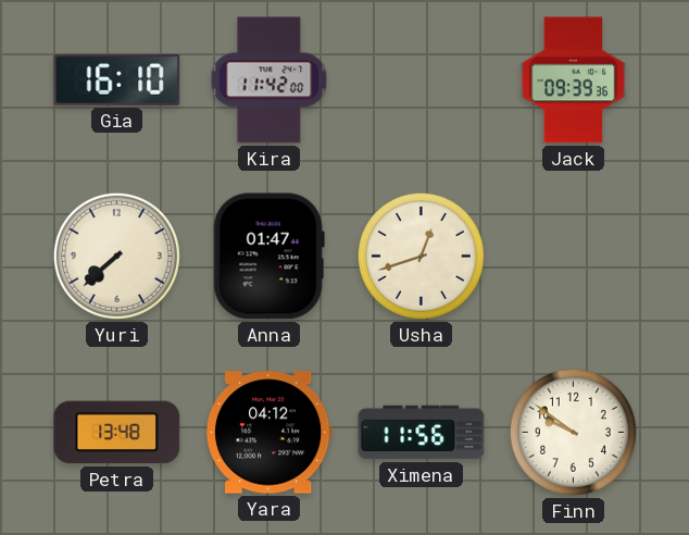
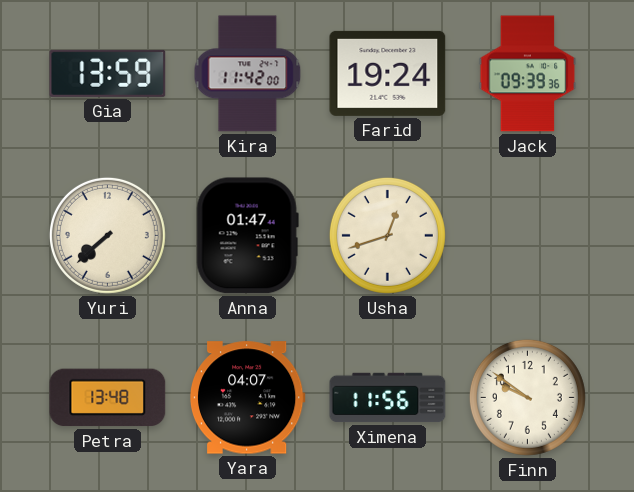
Gia: 16:10 -> 13:59 (108, 73)
Farid: none -> 19:24 (388, 73)
Yara: 04:12 -> 04:07 (247, 398)
